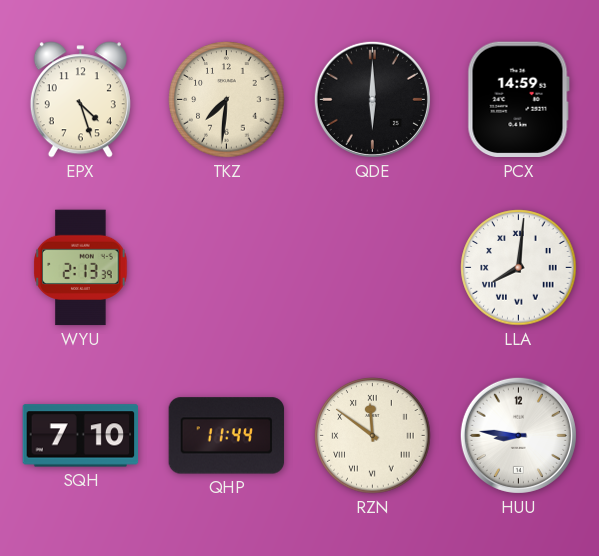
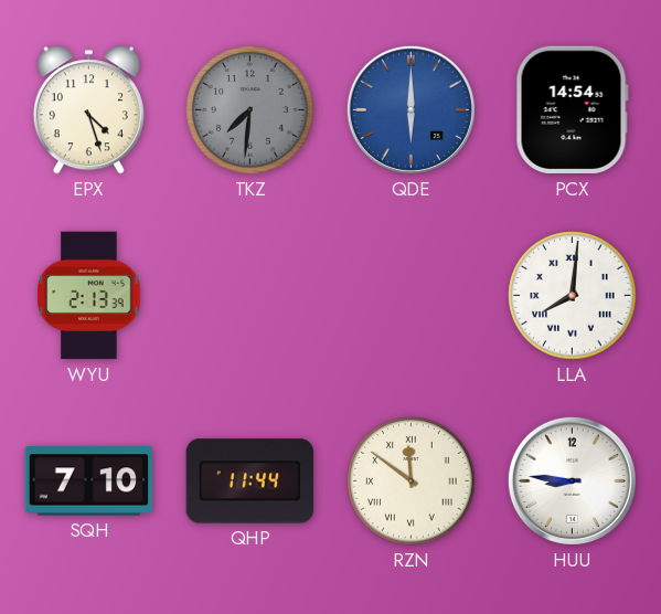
TKZ dial: cream -> grey (250, 110)
QDE dial: black -> blue (411, 109)
PCX: 14:59 -> 14:54 (572, 110)
